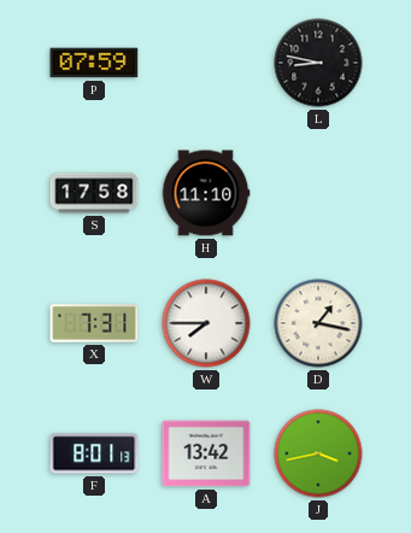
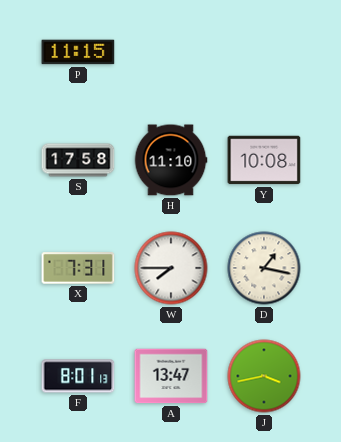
P: 07:59 -> 11:15 (78, 52)
L: 8:47 -> none (318, 63)
Y: none -> 10:08 (264, 160)
A: 13:42 -> 13:47 (171, 376)
